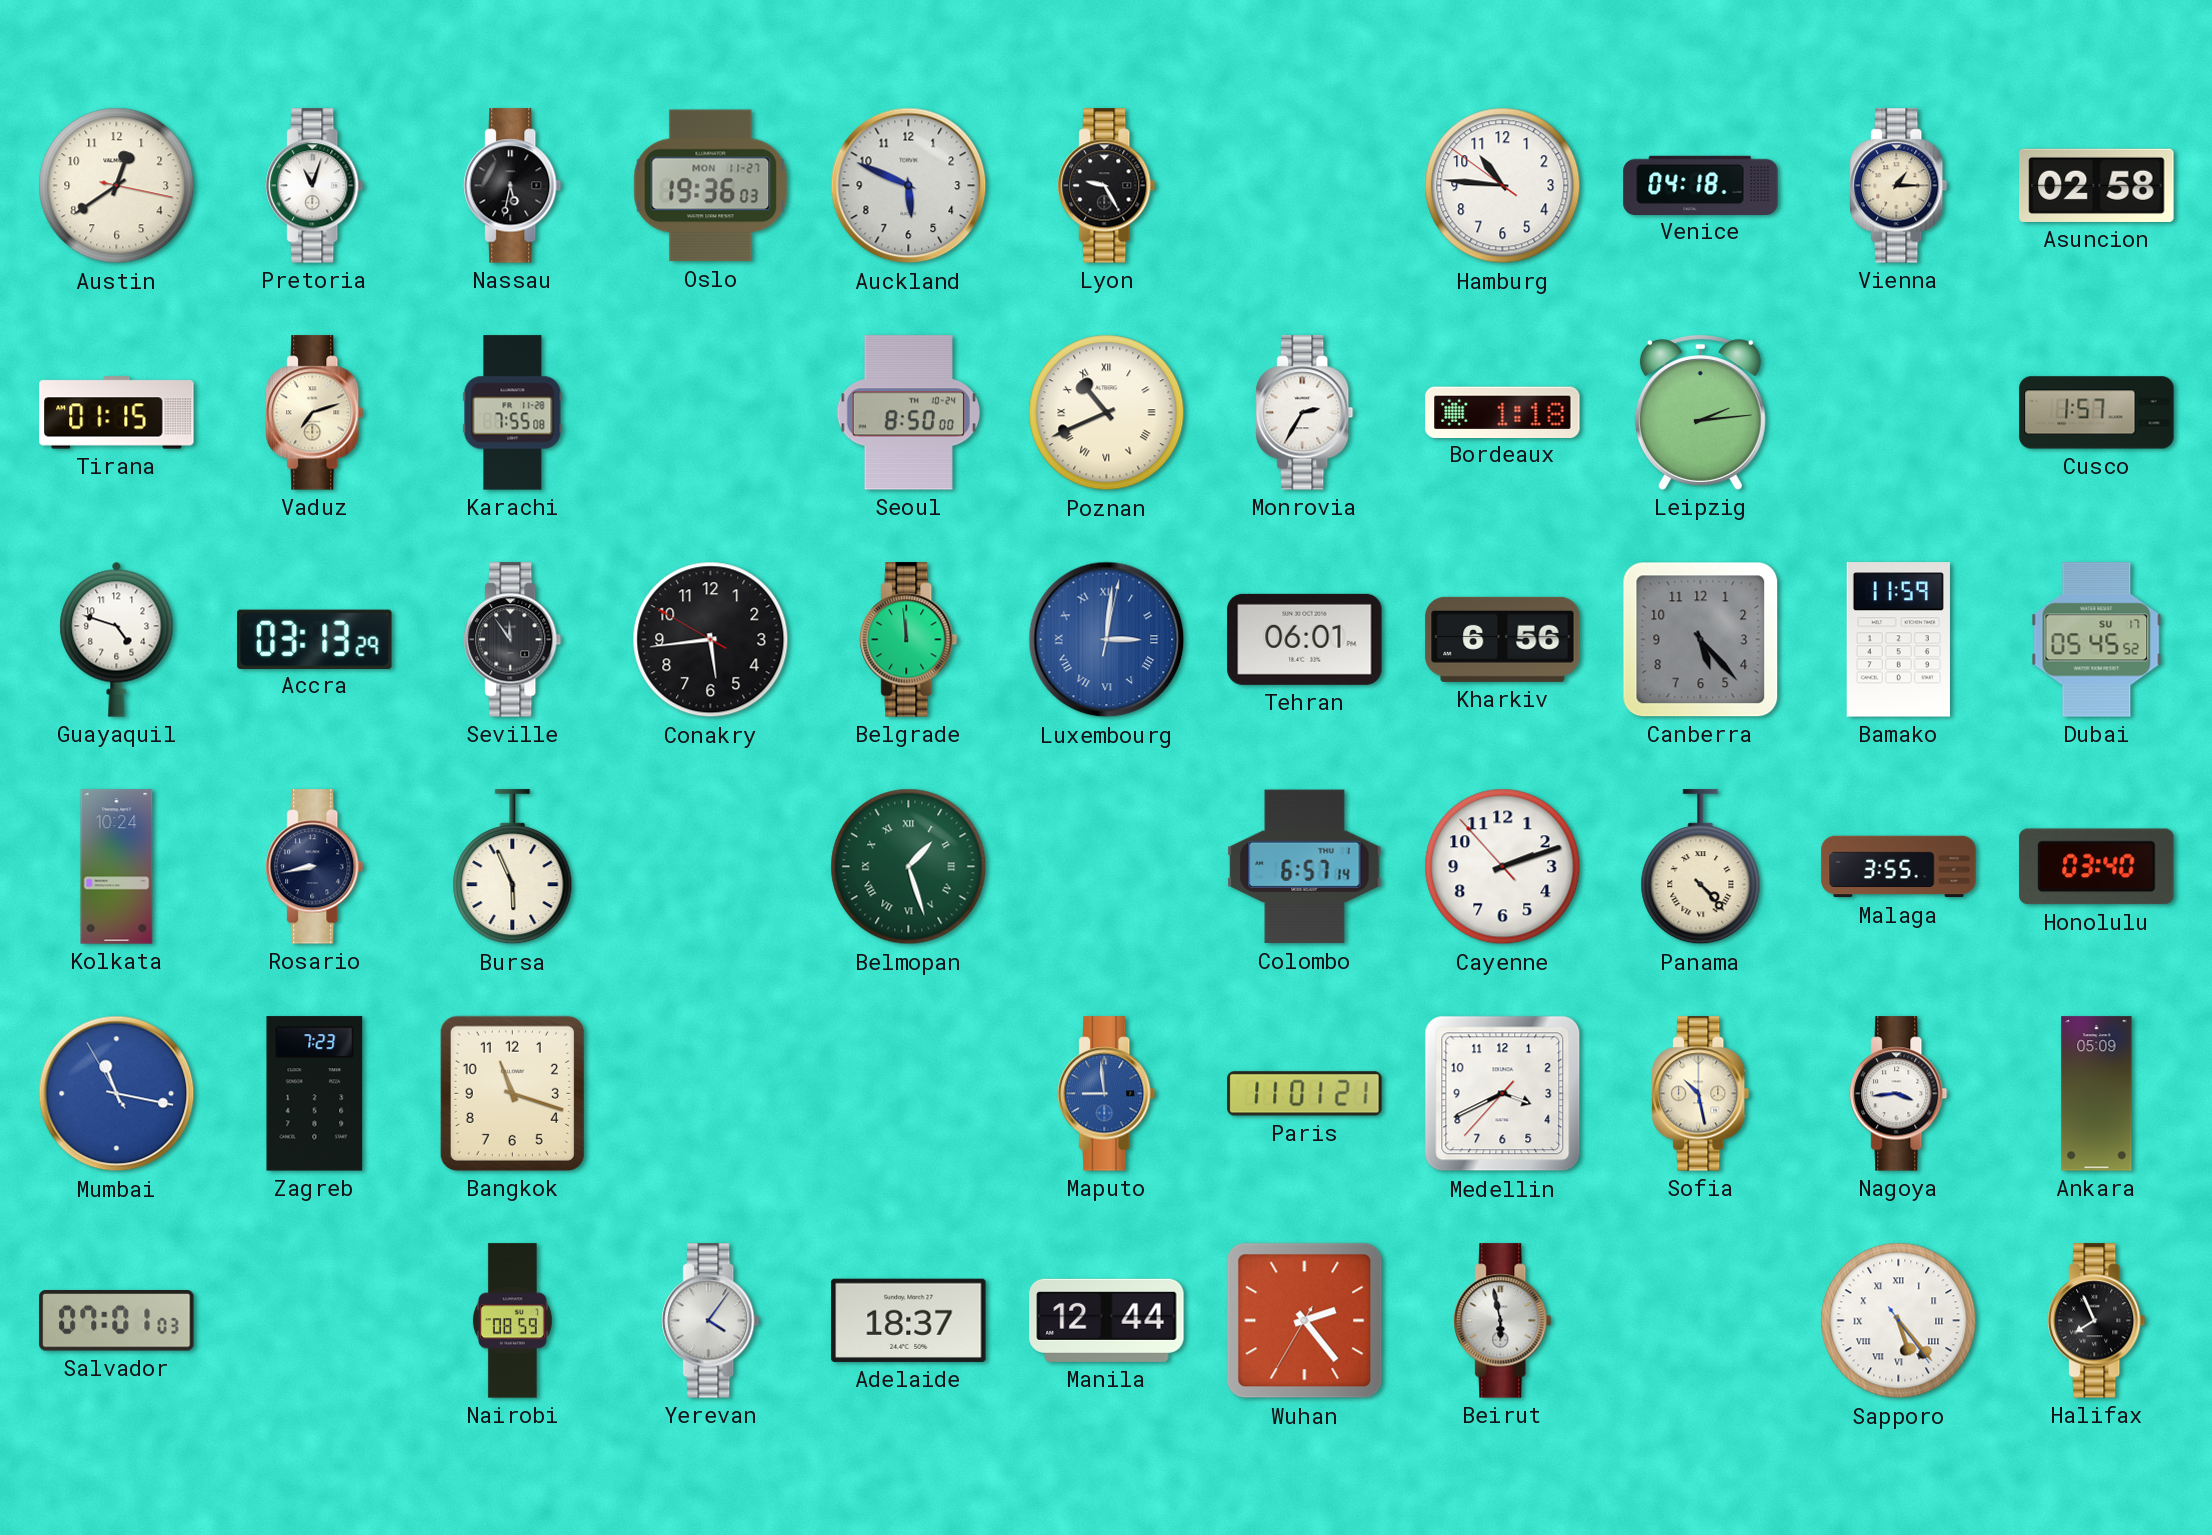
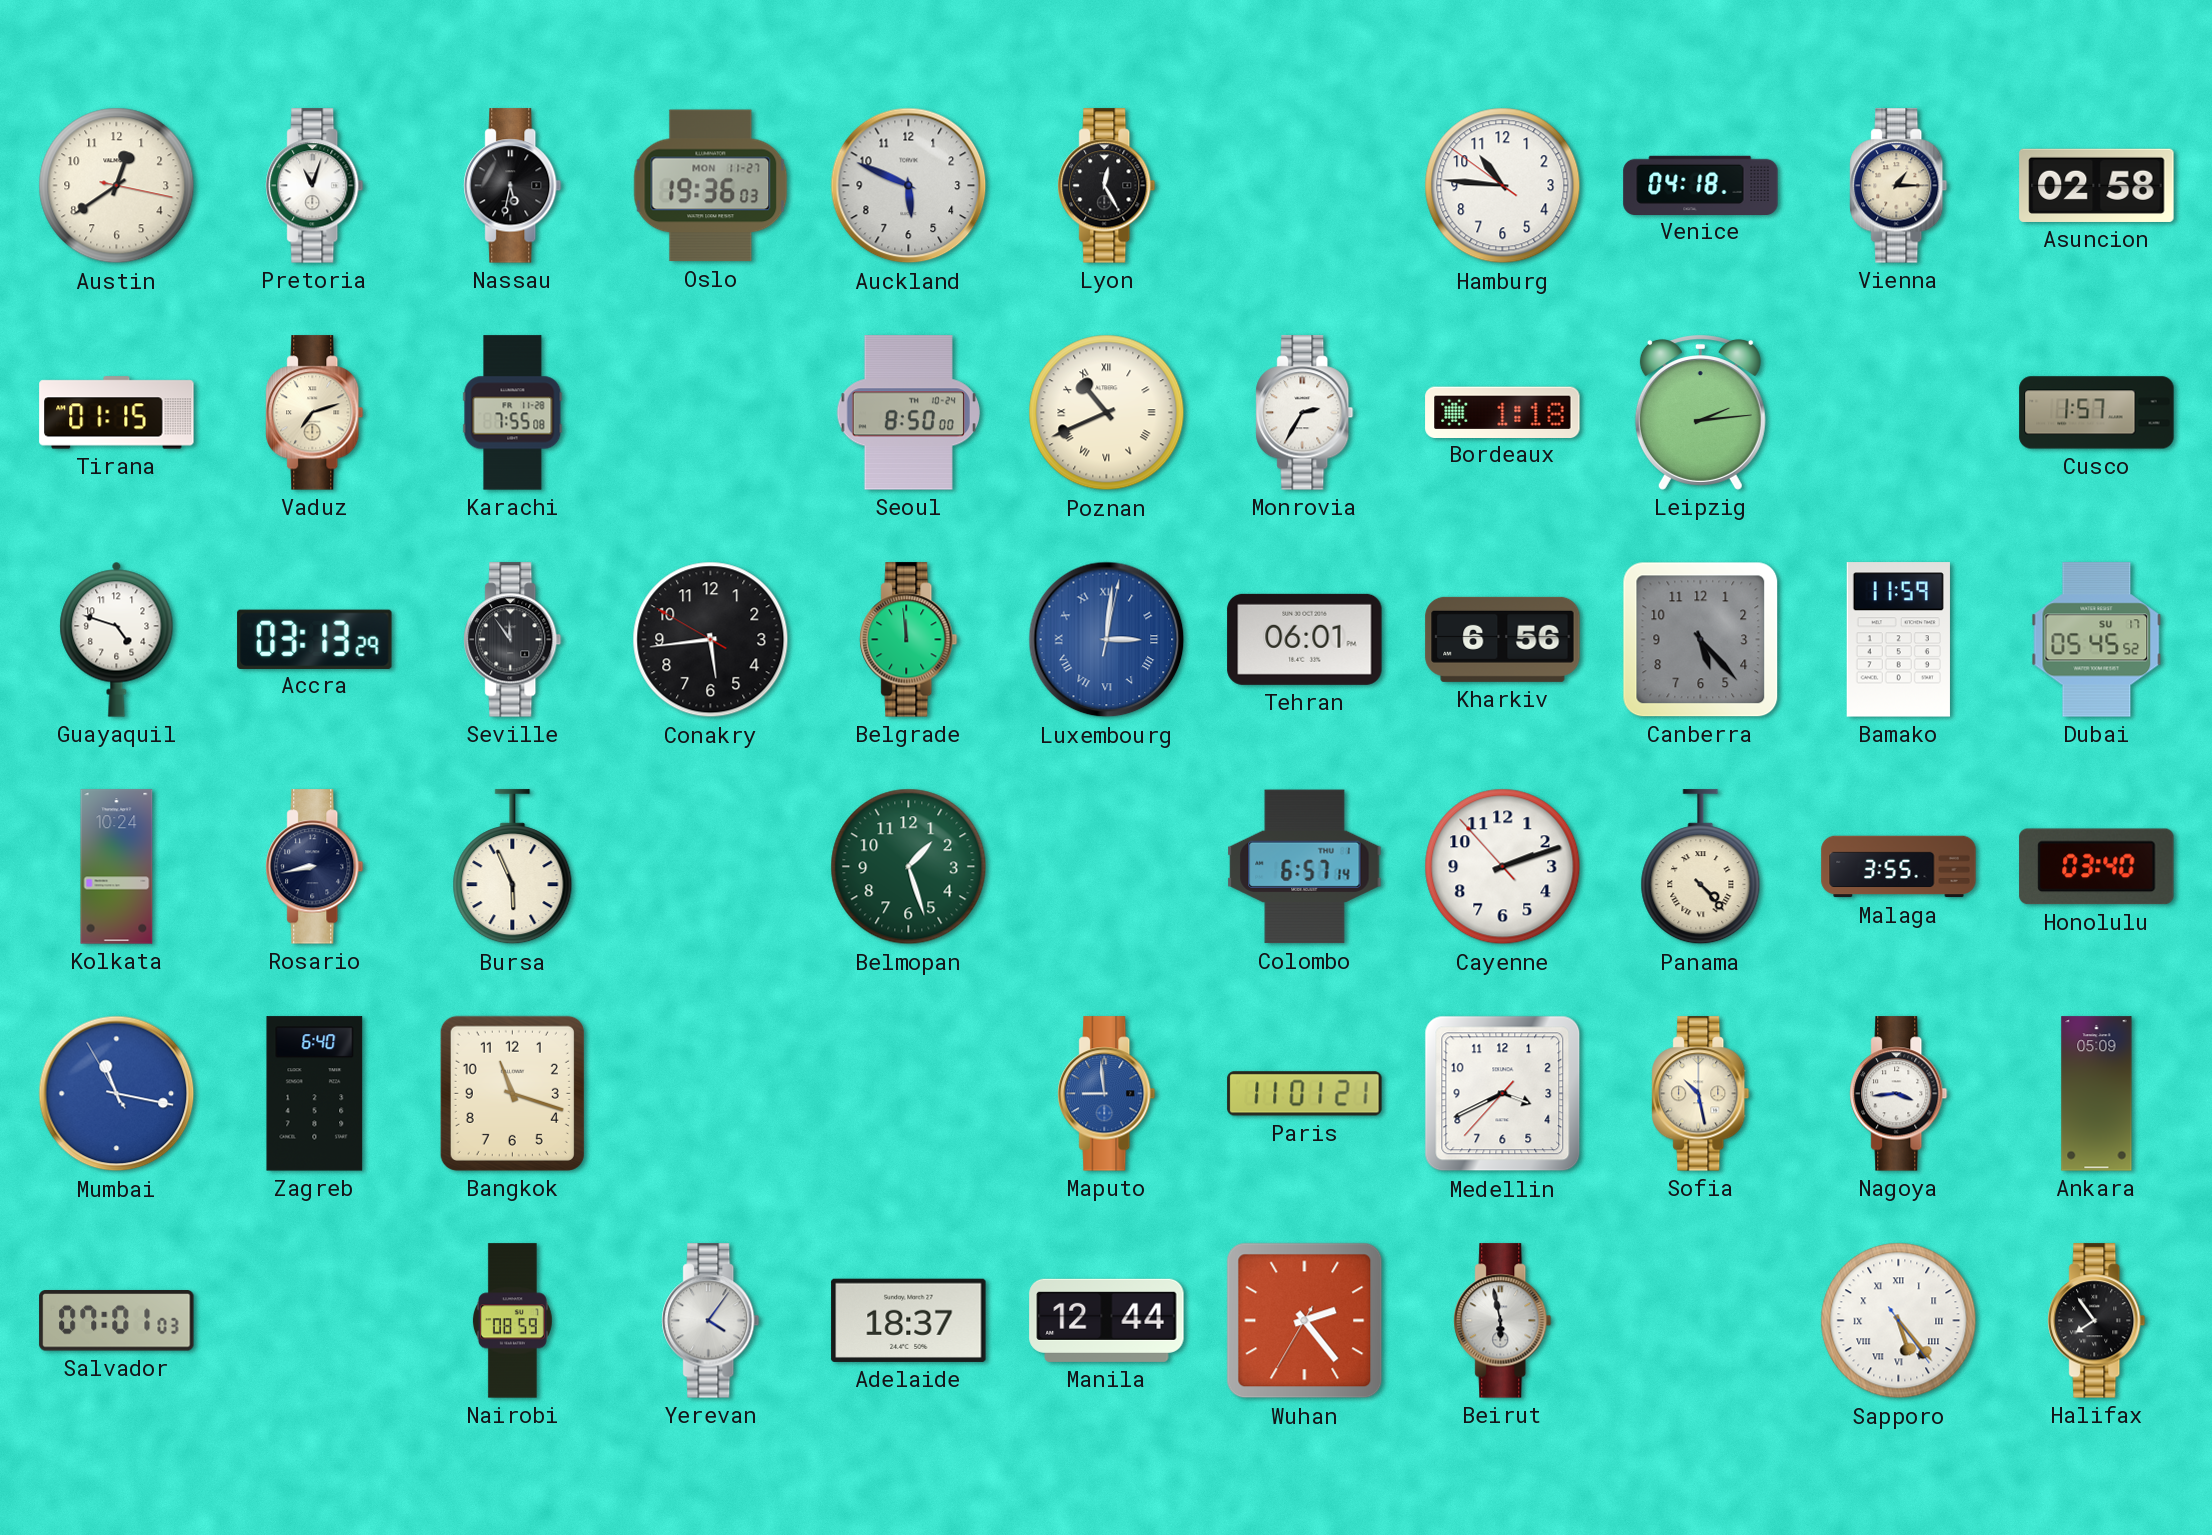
Lyon: 9:25 -> 12:25 (1107, 186)
Belmopan numerals: Roman -> Arabic (909, 867)
Zagreb: 7:23 -> 6:40 (315, 1094)
Halifax: 7:56 -> 7:54 (2097, 1321)
